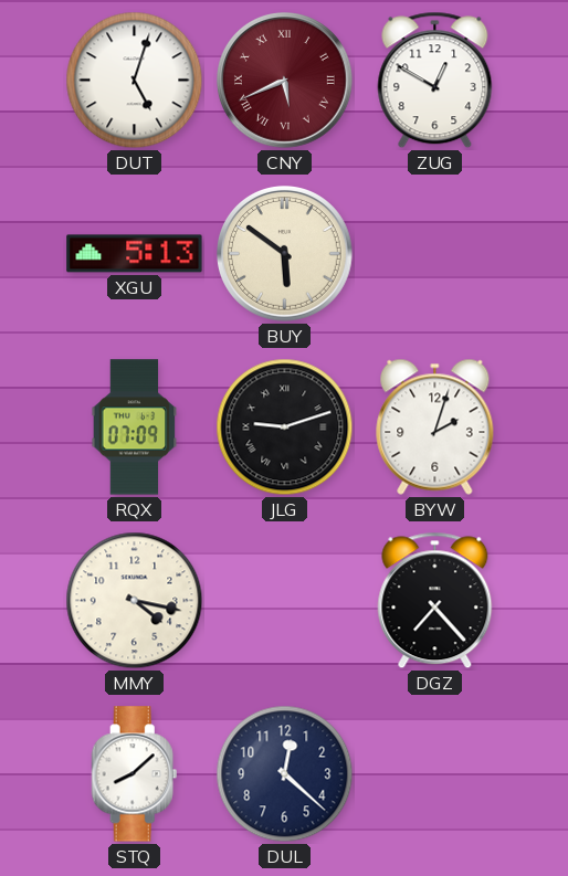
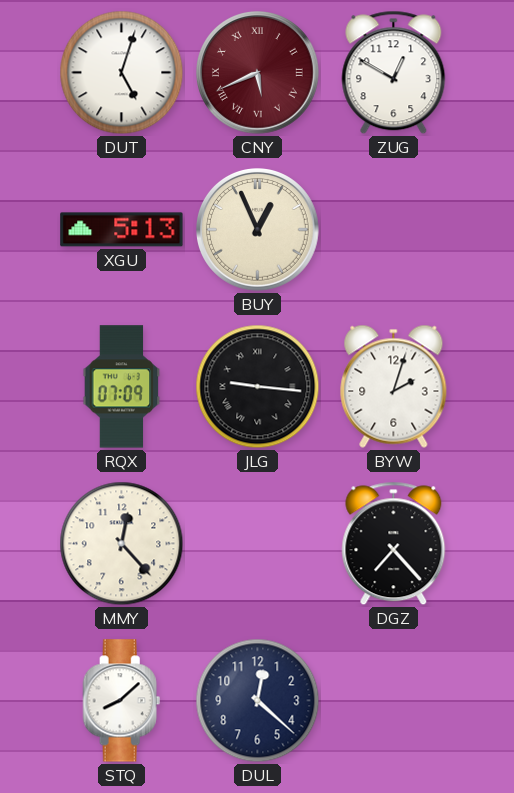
BUY: 5:51 -> 12:56 (258, 230)
JLG: 9:12 -> 9:16 (258, 387)
MMY: 4:17 -> 12:23 (122, 544)
